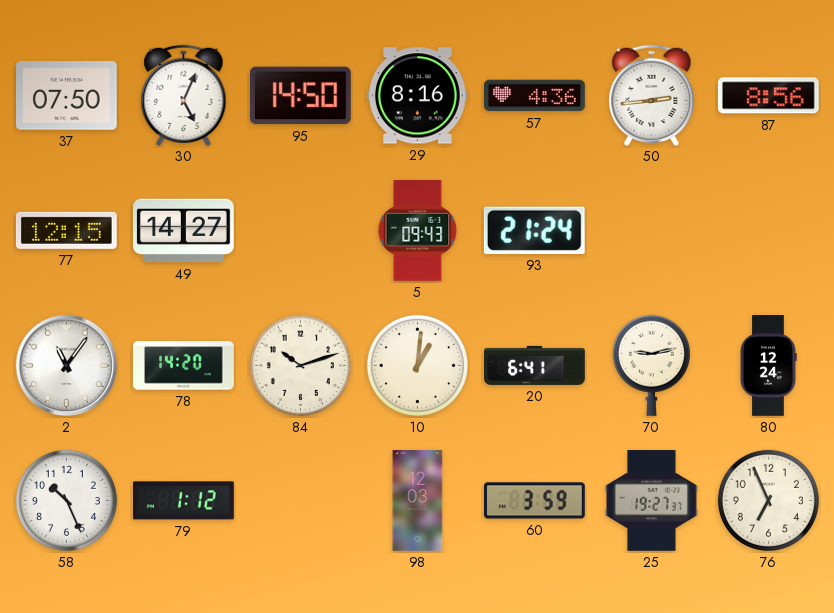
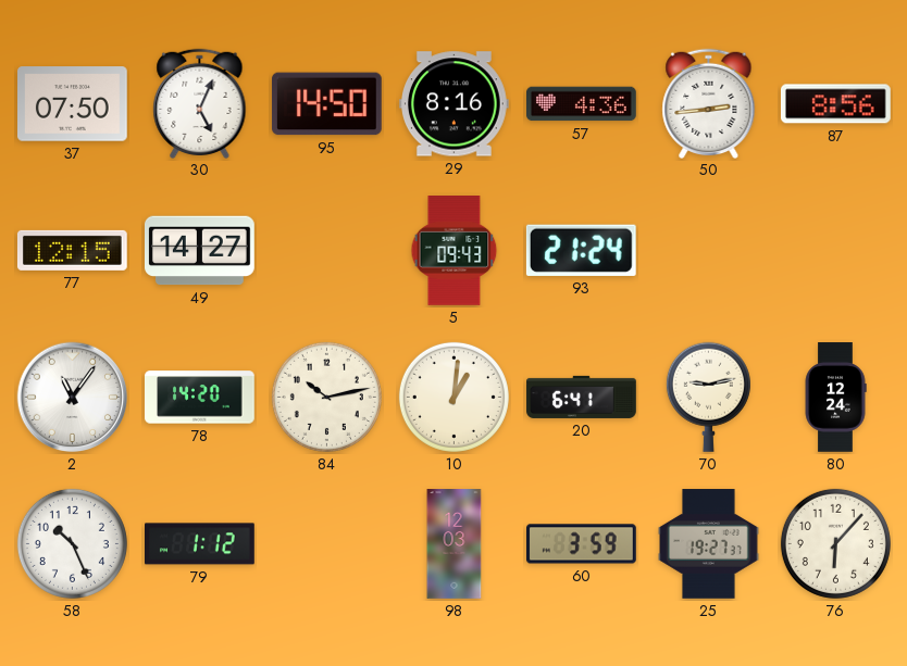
84: 10:12 -> 10:13 (326, 397)
76: 6:56 -> 6:07 (835, 543)
